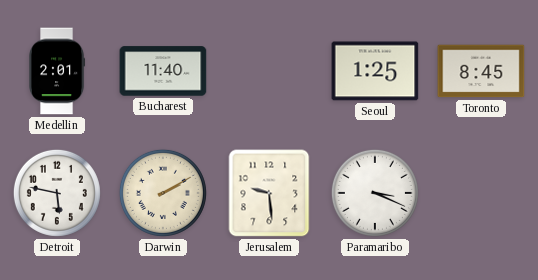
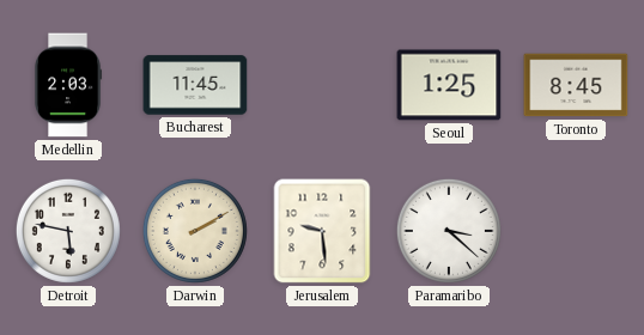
Medellin: 2:01 -> 2:03 (69, 85)
Bucharest: 11:40 -> 11:45 (195, 85)
Paramaribo: 3:19 -> 3:22 (449, 231)
